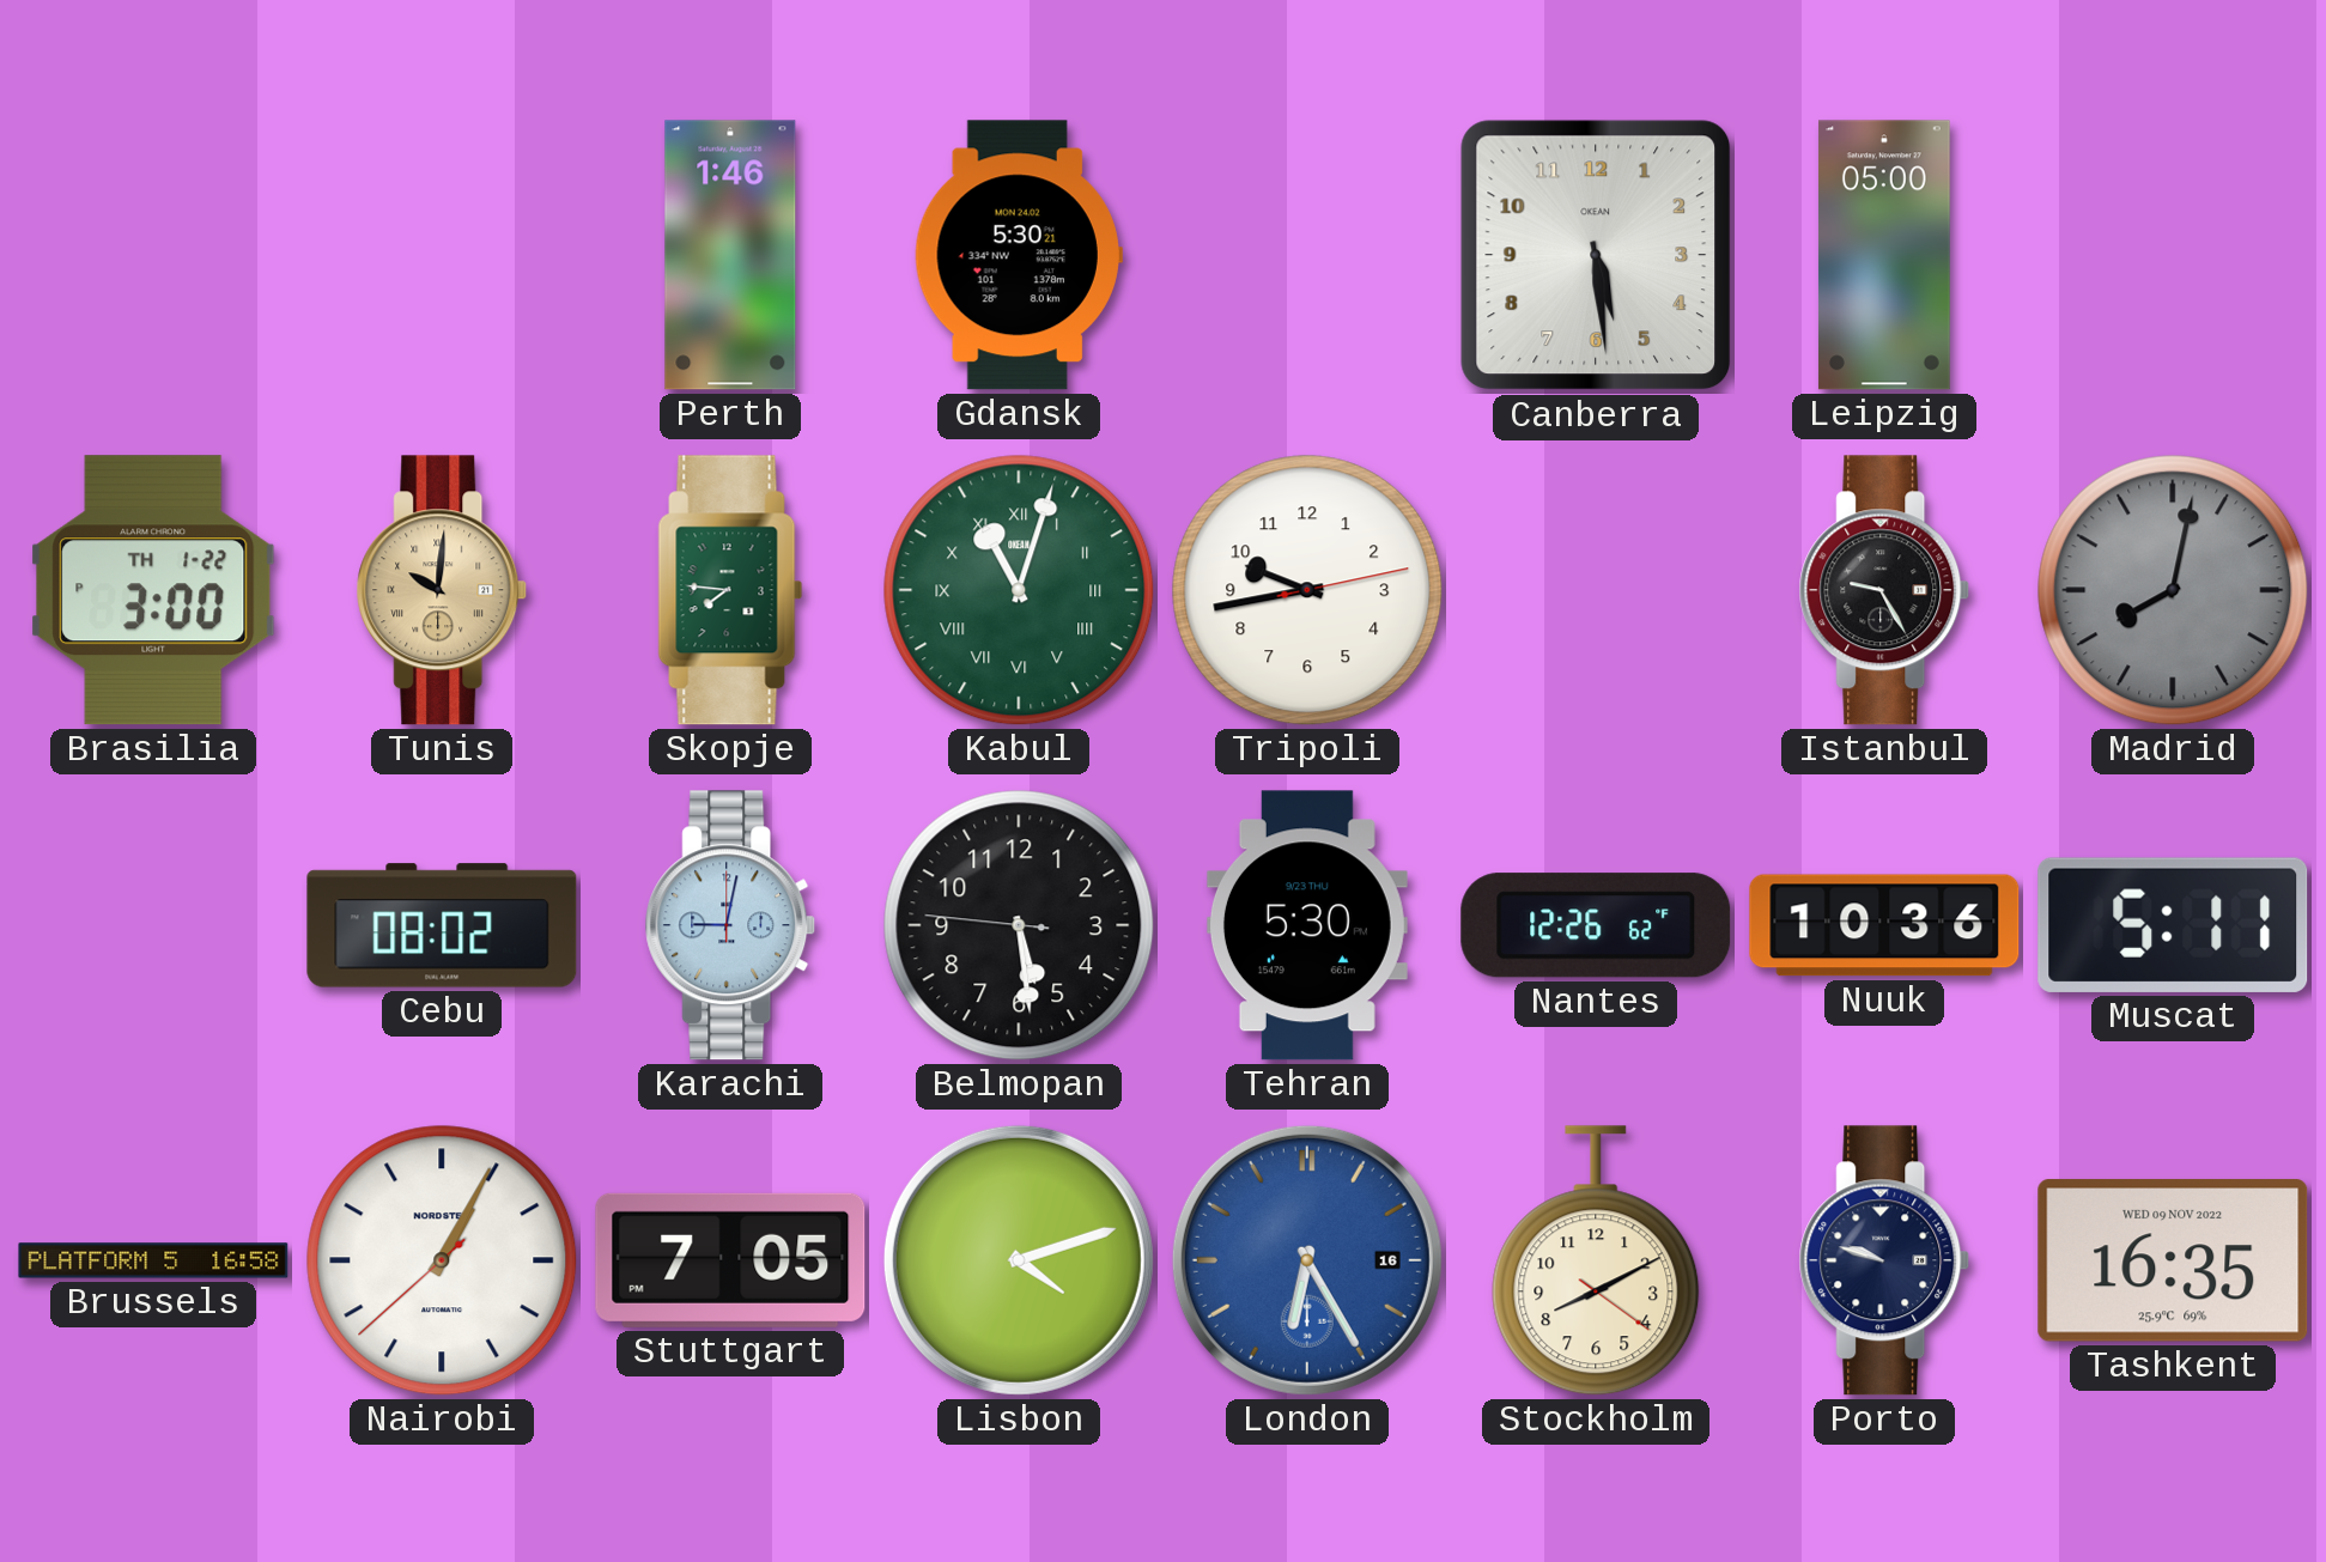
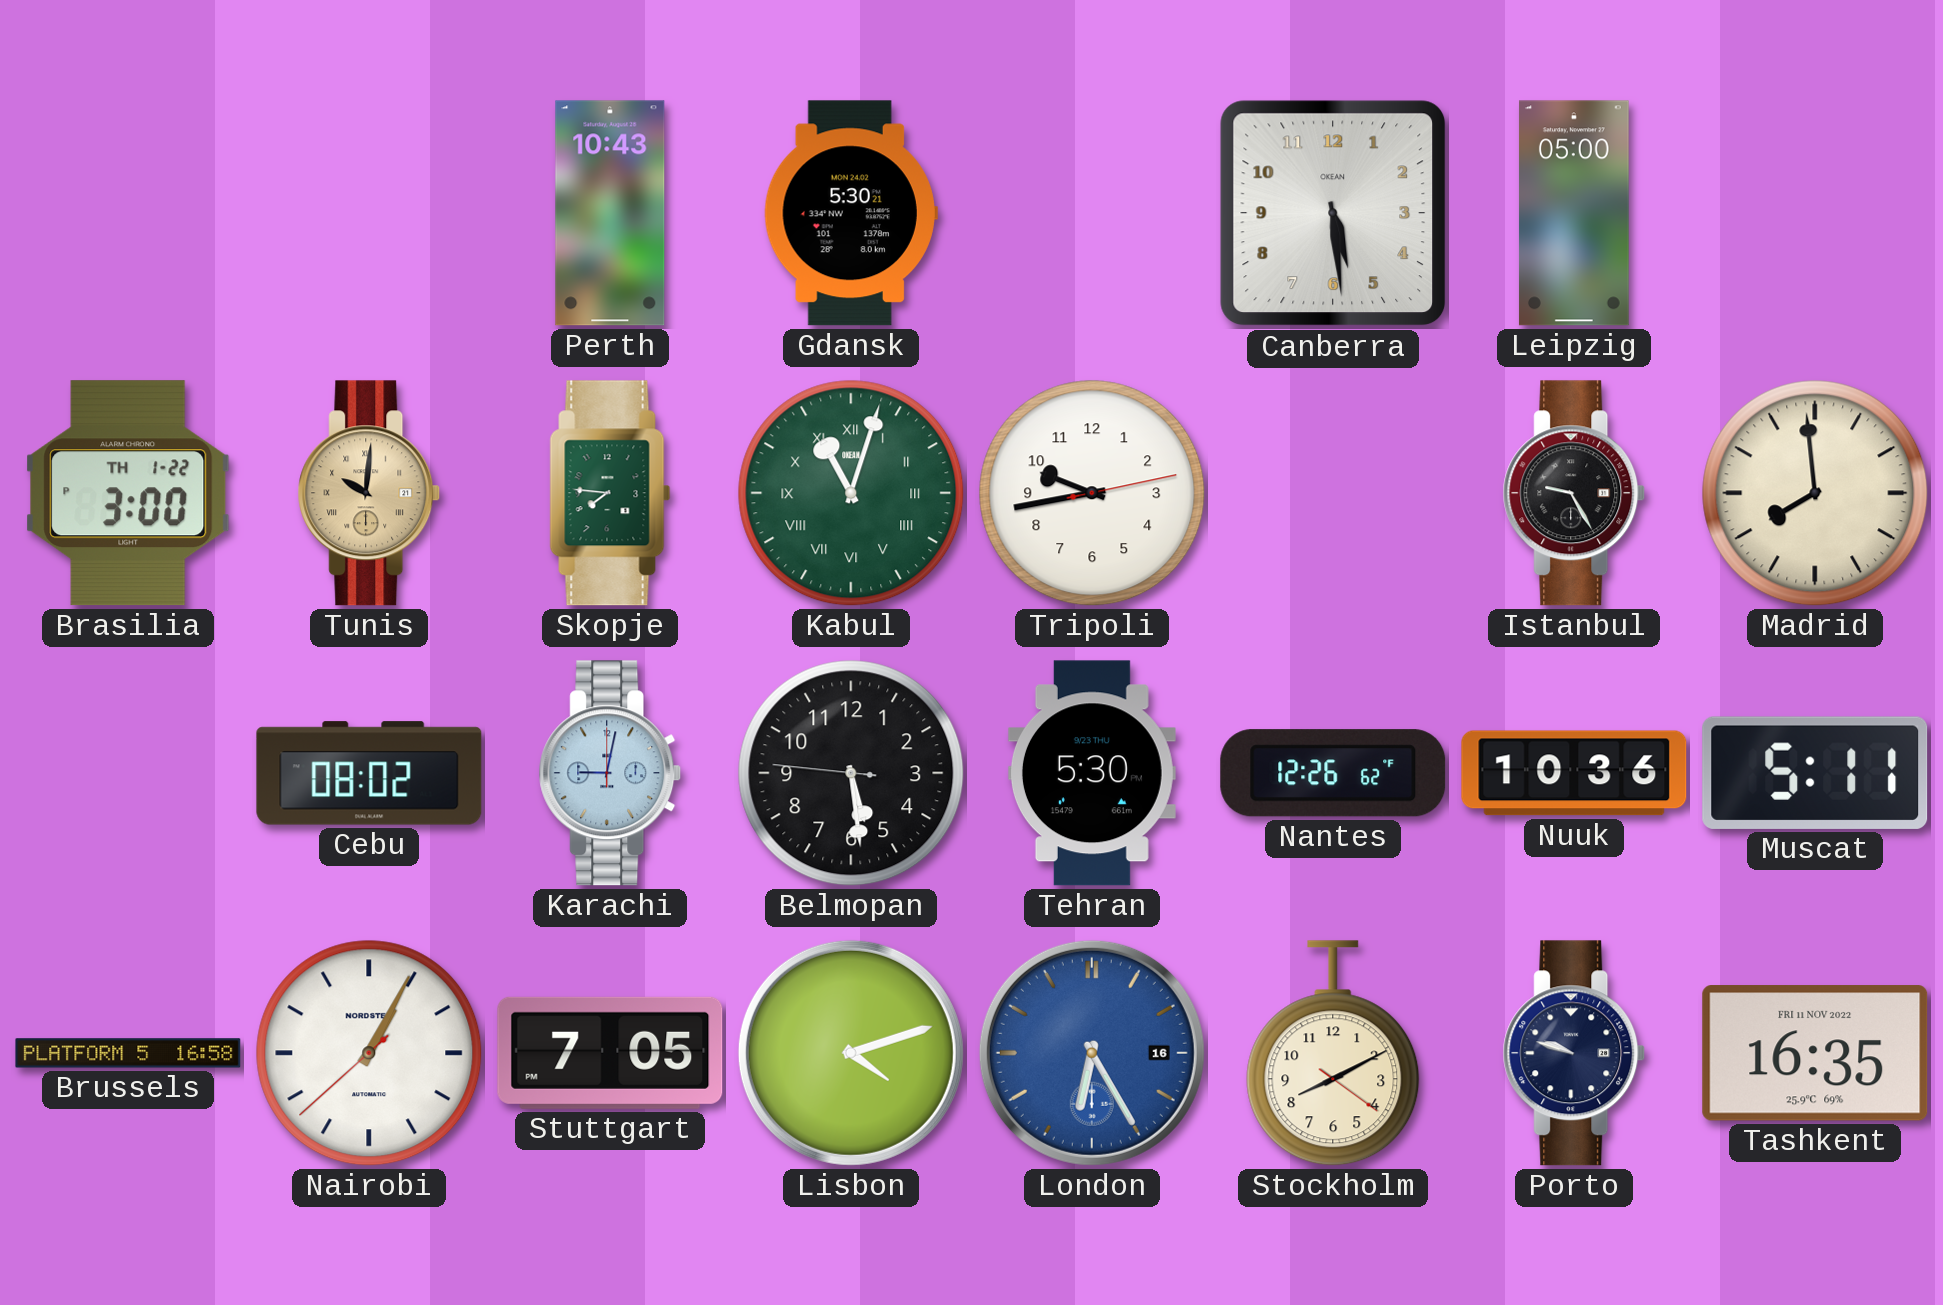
Perth: 1:46 -> 10:43 (610, 213)
Madrid: 8:02 -> 7:59 (1815, 493)
Madrid dial: grey -> cream (1815, 493)
Tashkent date: WED 09 NOV 2022 -> FRI 11 NOV 2022 (1815, 1053)
